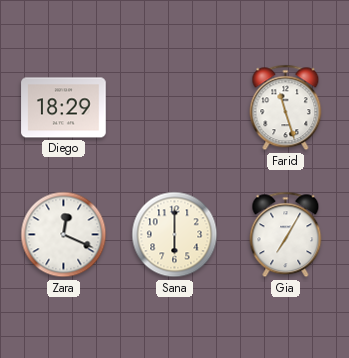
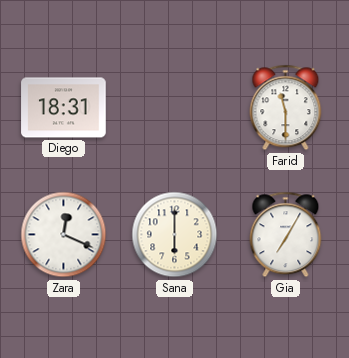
Diego: 18:29 -> 18:31 (64, 108)
Farid: 11:27 -> 11:30 (286, 108)
